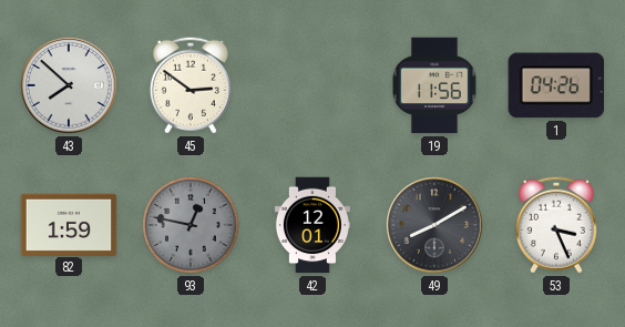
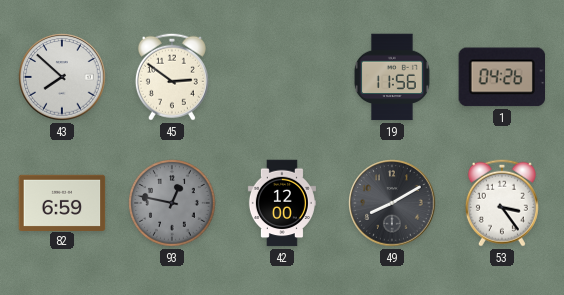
82: 1:59 -> 6:59 (62, 202)
42: 12:01 -> 12:00 (282, 203)
53: 3:26 -> 3:24 (502, 203)
